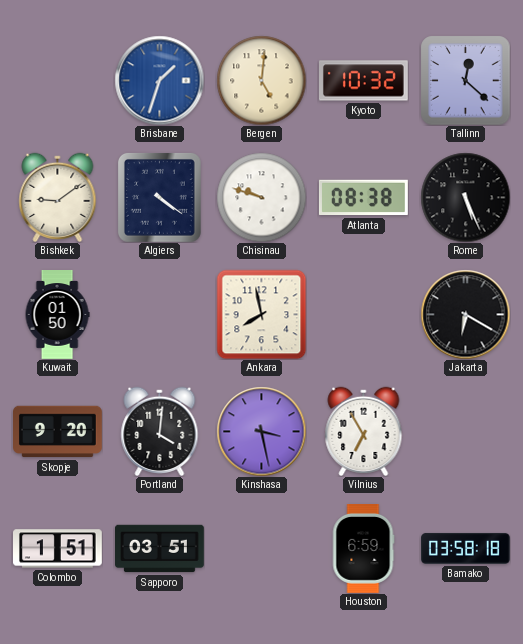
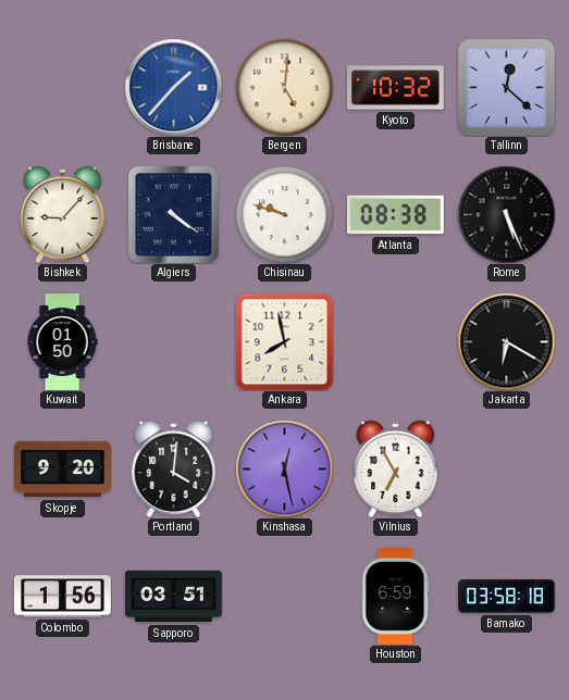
Brisbane: 1:33 -> 1:37 (173, 87)
Bishkek: 9:09 -> 9:07 (63, 214)
Kinshasa: 3:28 -> 12:28 (284, 468)
Colombo: 1:51 -> 1:56 (63, 597)
